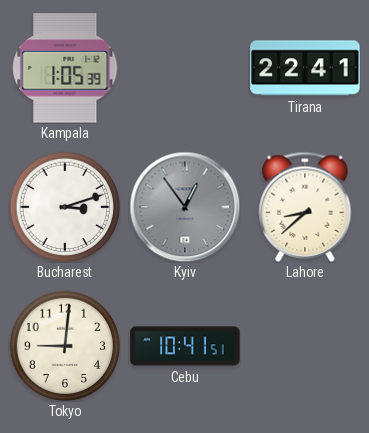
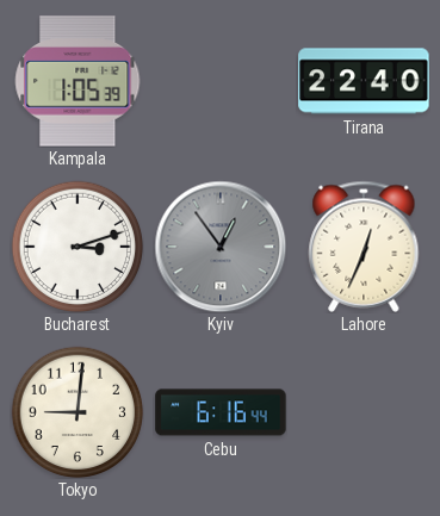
Tirana: 22:41 -> 22:40 (364, 81)
Lahore: 8:38 -> 12:34 (364, 247)
Cebu: 10:41 -> 6:16 (221, 412)
